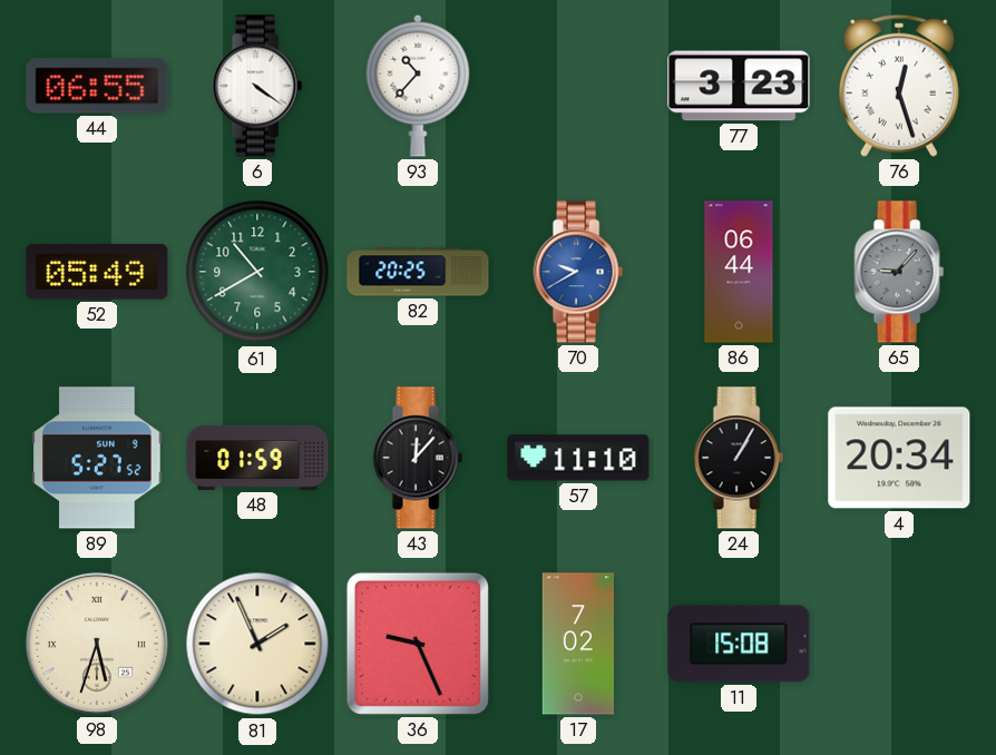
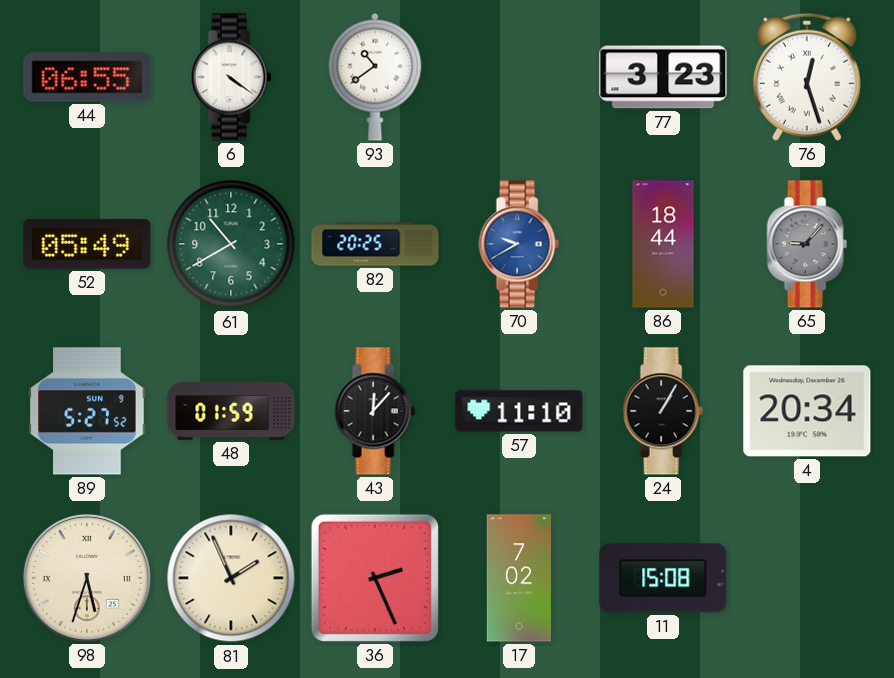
93: 10:37 -> 10:39 (375, 77)
86: 06:44 -> 18:44 (663, 244)
36: 9:26 -> 2:26 (375, 578)
